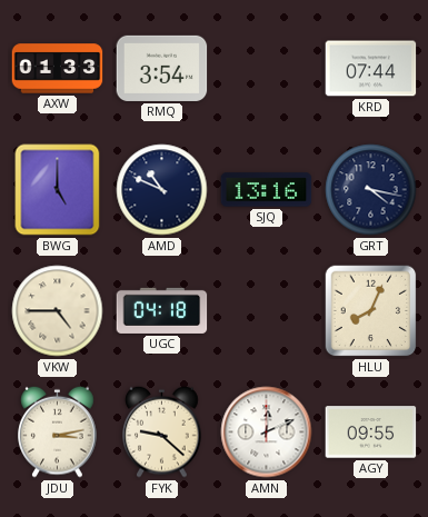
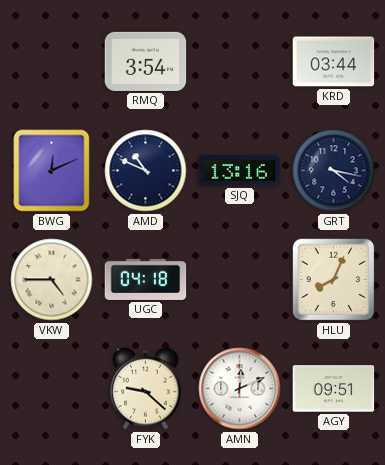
AXW: 01:33 -> none (58, 69)
KRD: 07:44 -> 03:44 (334, 62)
BWG: 5:00 -> 12:11 (52, 171)
JDU: 3:13 -> none (58, 431)
AGY: 09:55 -> 09:51 (334, 389)
